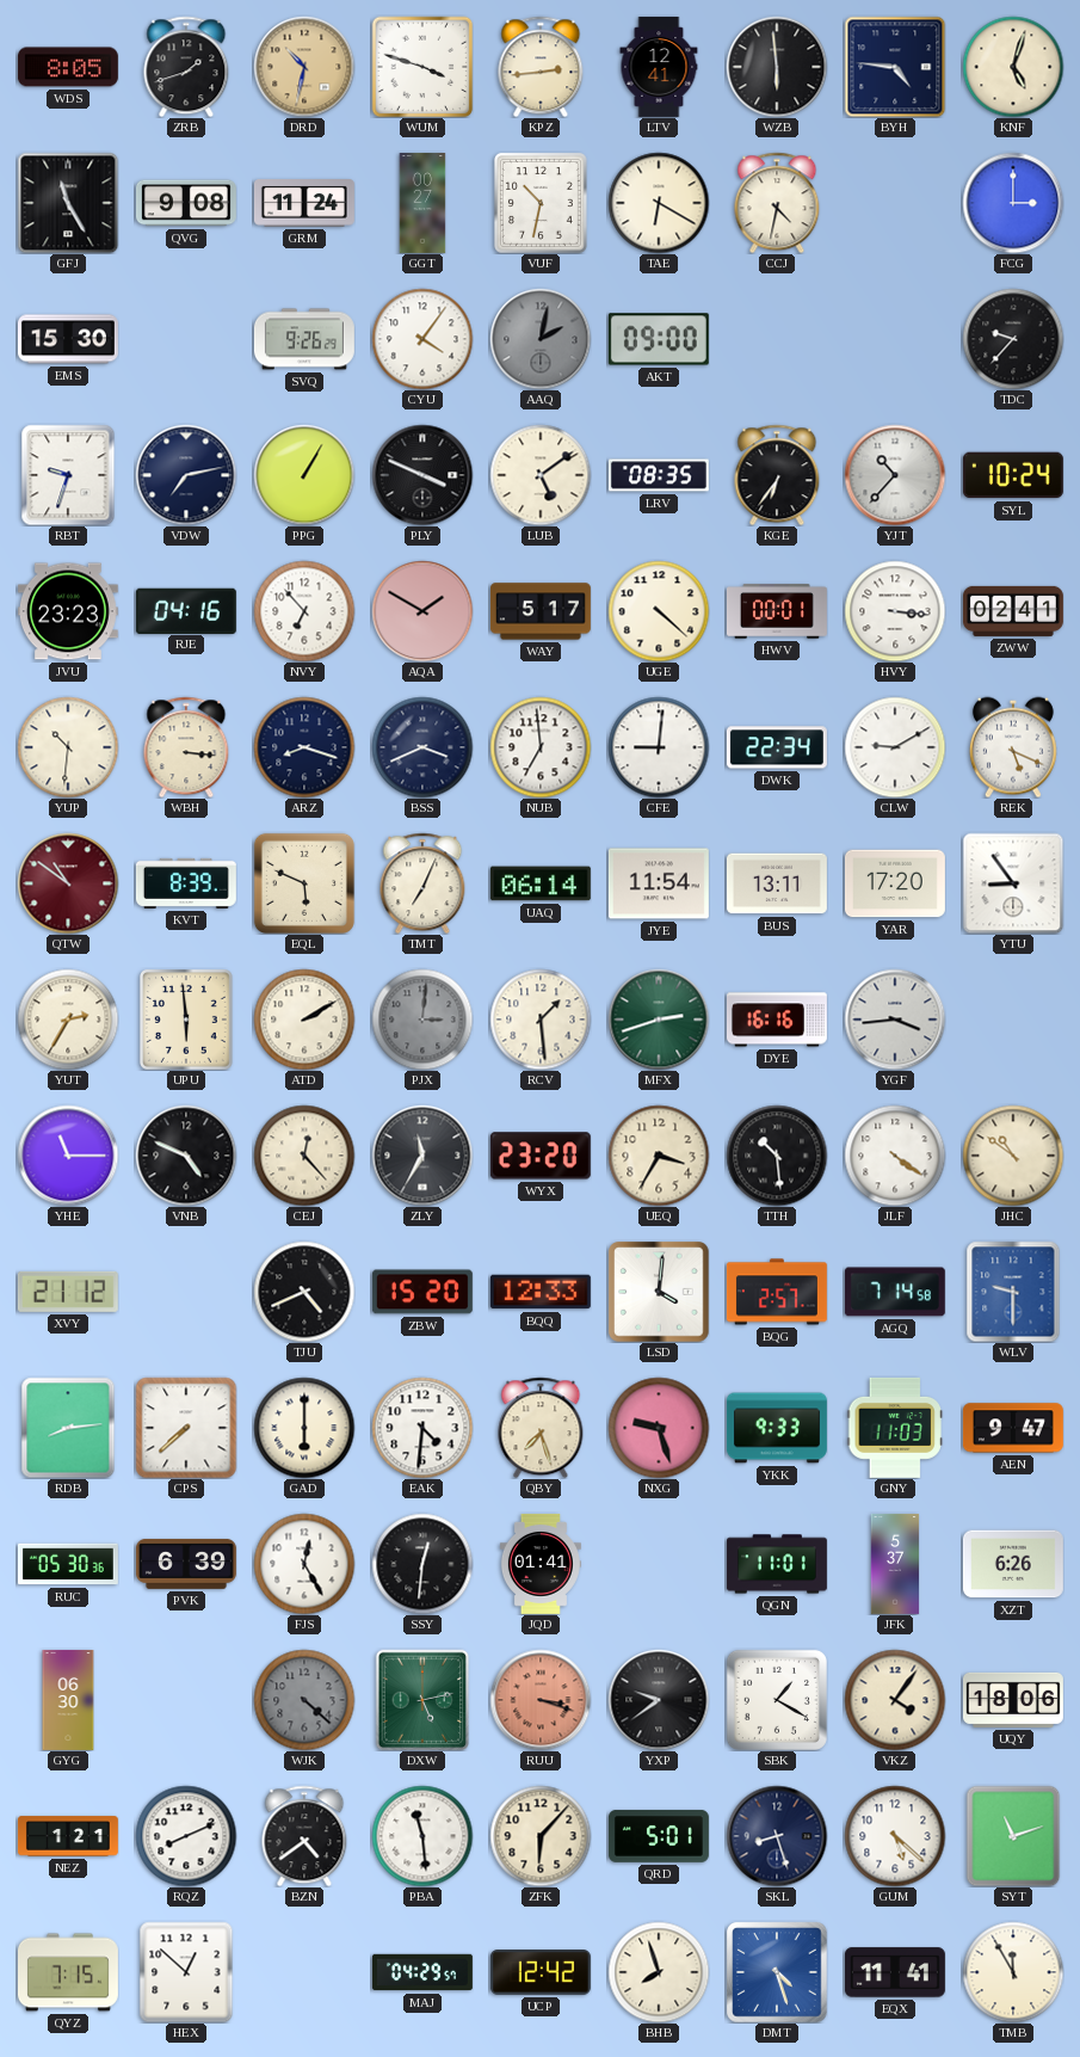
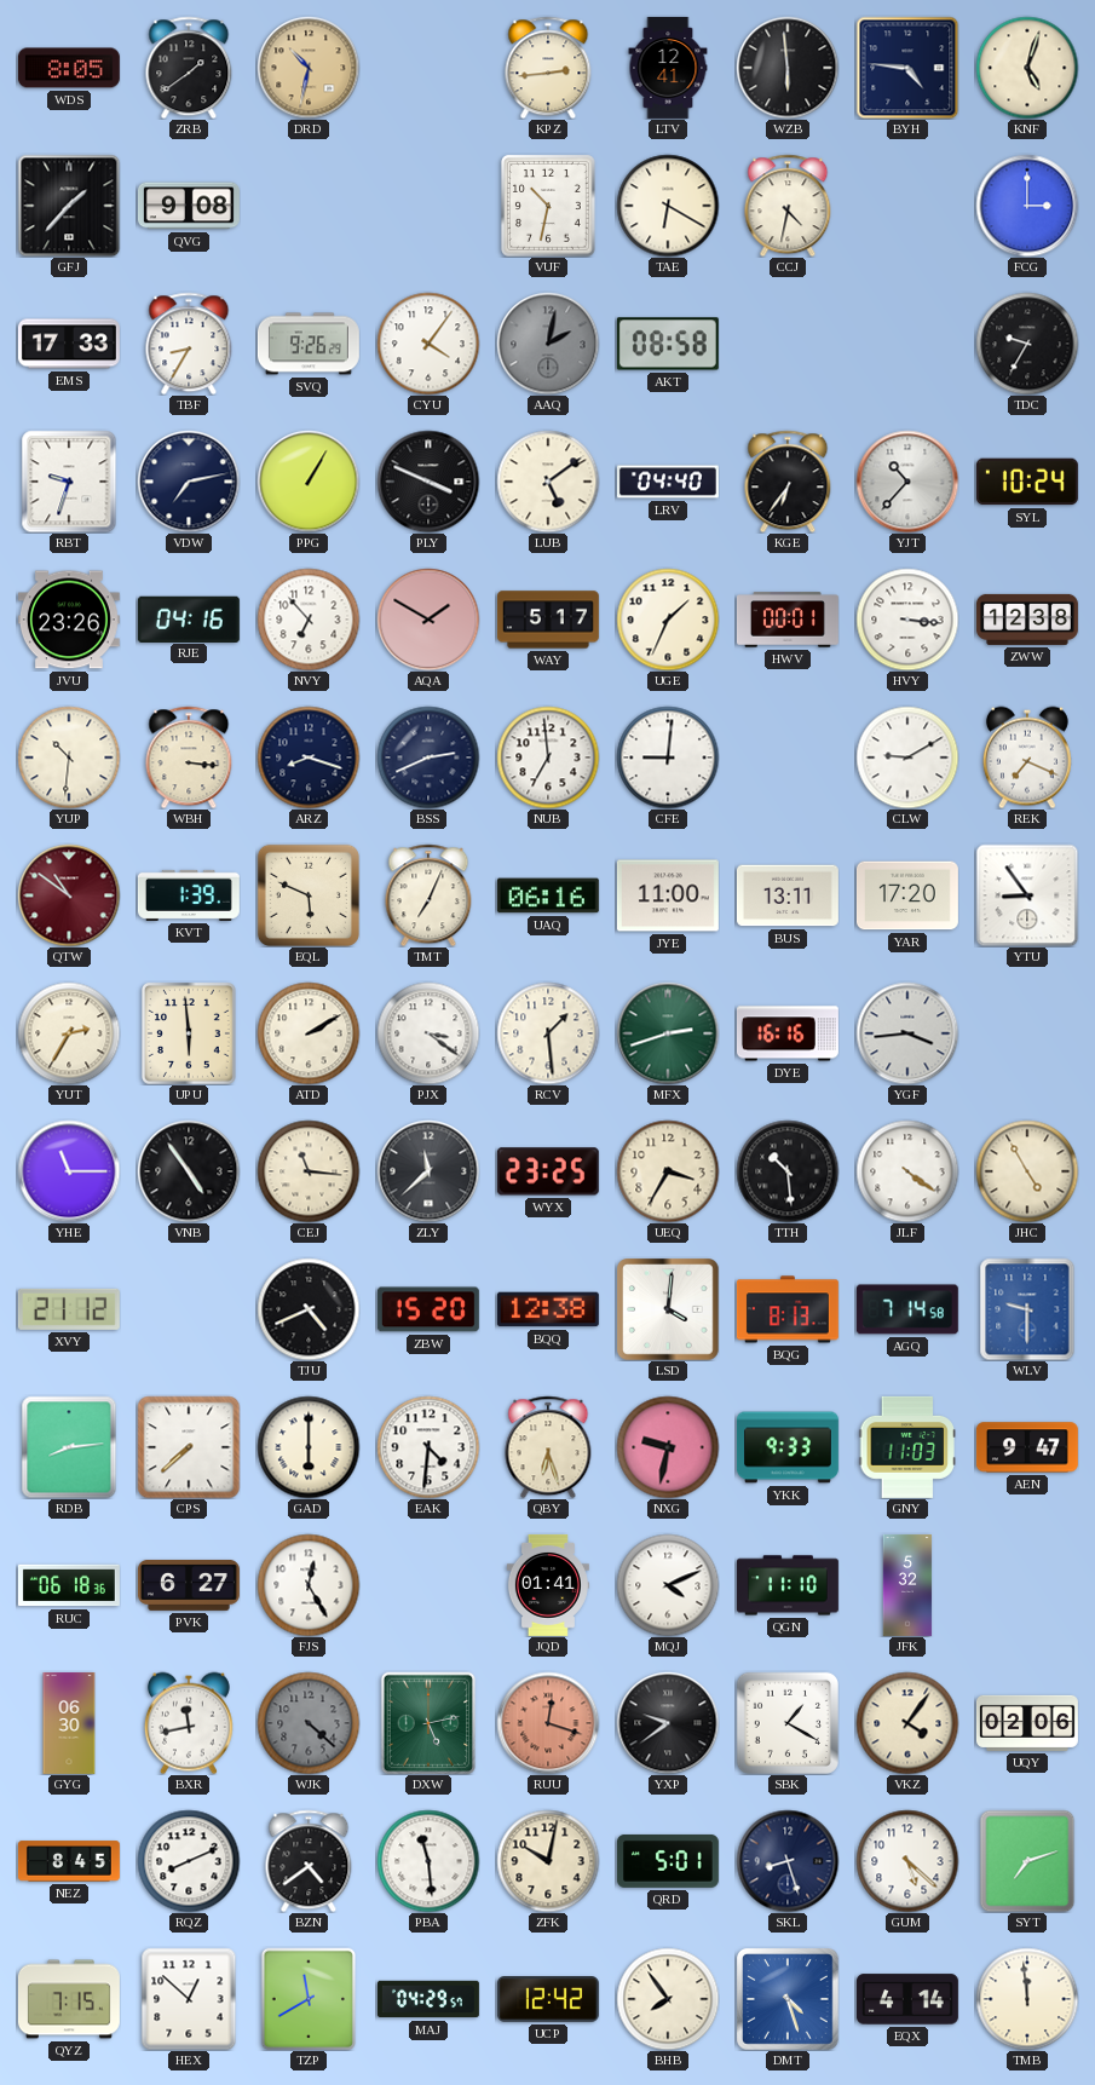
ZRB: 1:42 -> 1:39 (189, 68)
WUM: 3:48 -> none (422, 67)
GFJ: 11:25 -> 1:37 (69, 206)
GRM: 11:24 -> none (304, 204)
GGT: 00:27 -> none (422, 204)
EMS: 15:30 -> 17:33 (69, 344)
TBF: none -> 8:35 (189, 344)
AKT: 09:00 -> 08:58 (668, 344)
TDC: 9:37 -> 9:35 (1027, 344)
LRV: 08:35 -> 04:40 (668, 482)
JVU: 23:23 -> 23:26 (69, 620)
UGE: 4:22 -> 1:34 (668, 620)
ZWW: 02:41 -> 12:38 (1027, 620)
BSS: 3:41 -> 2:41 (428, 758)
DWK: 22:34 -> none (777, 747)
REK: 5:19 -> 7:19 (1027, 758)
KVT: 8:39 -> 1:39 (189, 895)
UAQ: 06:14 -> 06:16 (548, 895)
JYE: 11:54 -> 11:00 (668, 895)
PJX: 3:01 -> 3:21 (428, 1033)
PJX dial: grey -> white (428, 1033)
VNB: 4:49 -> 4:54 (189, 1171)
CEJ: 12:23 -> 11:16 (309, 1171)
ZLY: 11:35 -> 11:38 (428, 1171)
WYX: 23:20 -> 23:25 (548, 1171)
JHC: 10:51 -> 4:55 (1027, 1171)
BQQ: 12:33 -> 12:38 (548, 1309)
BQG: 2:57 -> 8:13 (788, 1309)
QBY: 7:27 -> 6:27 (548, 1447)
NXG: 9:27 -> 9:32 (668, 1447)
RUC: 05:30 -> 06:18 (69, 1585)
PVK: 6:39 -> 6:27 (189, 1585)
SSY: 12:31 -> none (422, 1564)
MQJ: none -> 4:11 (668, 1585)
QGN: 11:01 -> 11:10 (788, 1585)
JFK: 5:37 -> 5:32 (907, 1585)
XZT: 6:26 -> none (1013, 1564)
BXR: none -> 11:43 (189, 1723)
RUU: 3:18 -> 12:18 (548, 1723)
UQY: 18:06 -> 02:06 (1027, 1723)
NEZ: 1:21 -> 8:45 (69, 1861)
ZFK: 6:07 -> 10:02 (548, 1861)
SYT: 11:12 -> 7:12 (1027, 1861)
TZP: none -> 11:40 (309, 1999)
BHB: 7:57 -> 7:54 (668, 1999)
EQX: 11:41 -> 4:14 (907, 1999)
TMB: 11:55 -> 11:59 (1027, 1999)
